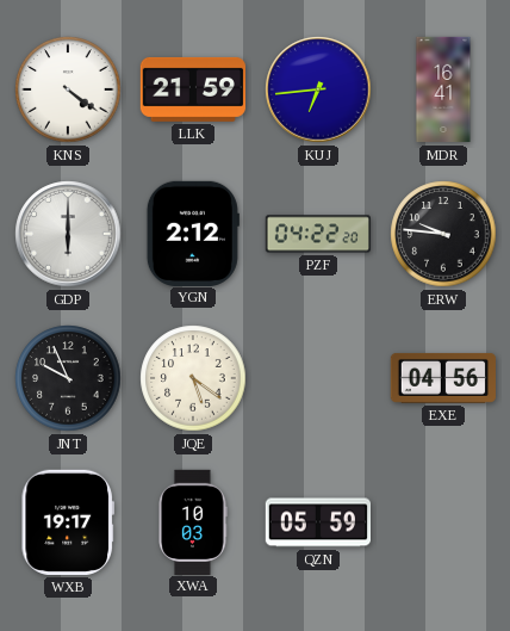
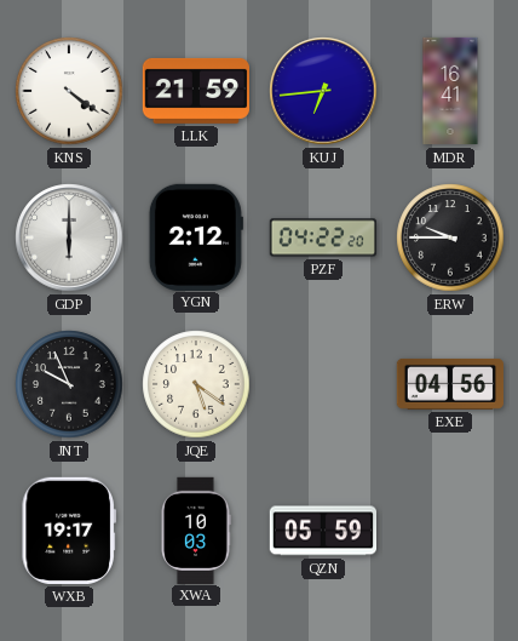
ERW: 9:46 -> 9:45 (450, 237)
